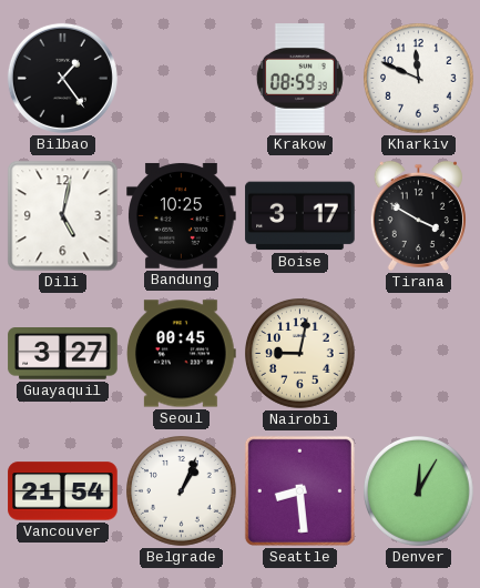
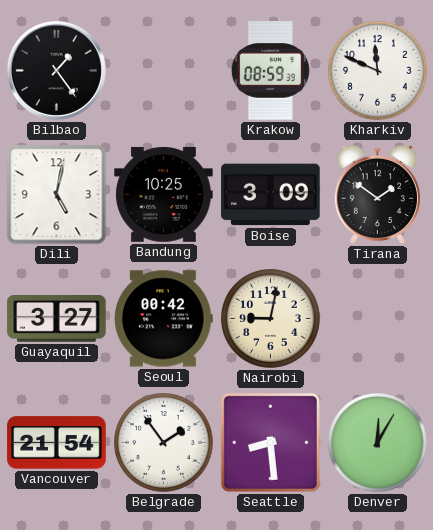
Boise: 3:17 -> 3:09 (271, 195)
Tirana: 3:50 -> 1:51 (377, 195)
Seoul: 00:45 -> 00:42 (164, 319)
Belgrade: 1:04 -> 1:54 (164, 443)
